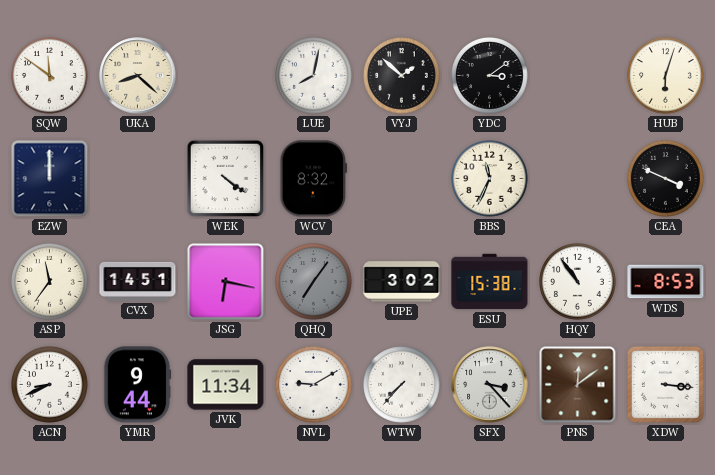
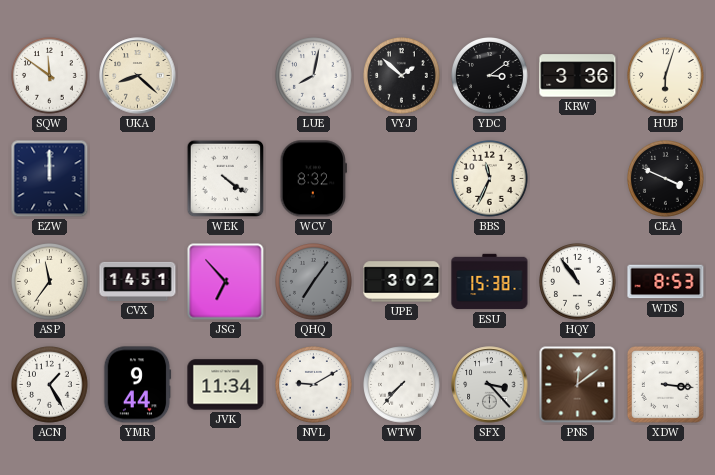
KRW: none -> 3:36 (578, 76)
JSG: 6:17 -> 6:53 (226, 282)
ACN: 8:41 -> 1:25 (50, 385)
